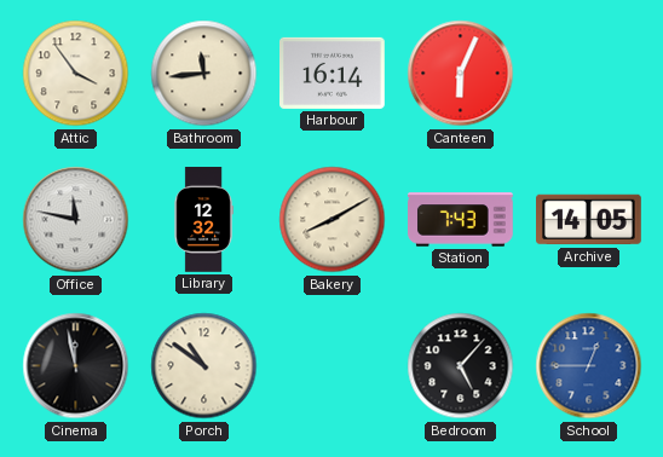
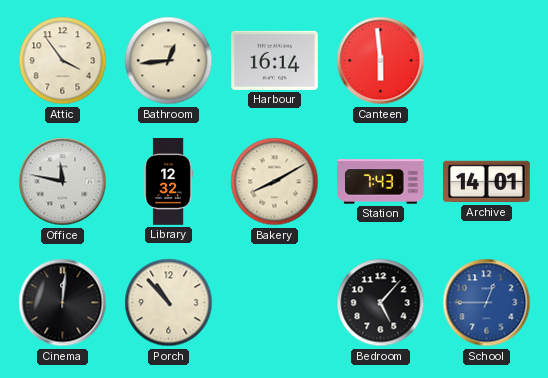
Bathroom: 11:44 -> 12:44 (169, 61)
Canteen: 6:04 -> 5:59 (381, 61)
Archive: 14:05 -> 14:01 (487, 182)
Cinema: 11:58 -> 12:01 (63, 303)
Porch: 10:51 -> 10:53 (169, 303)
